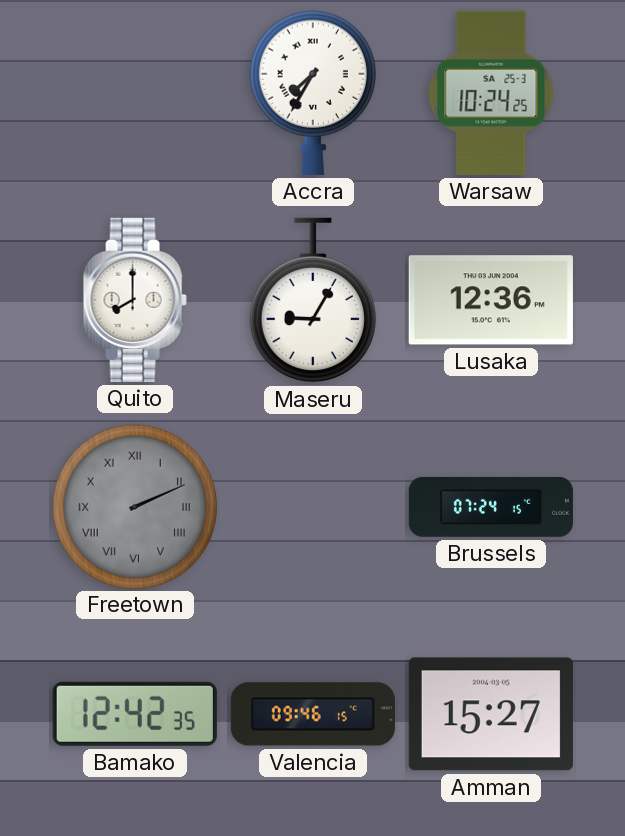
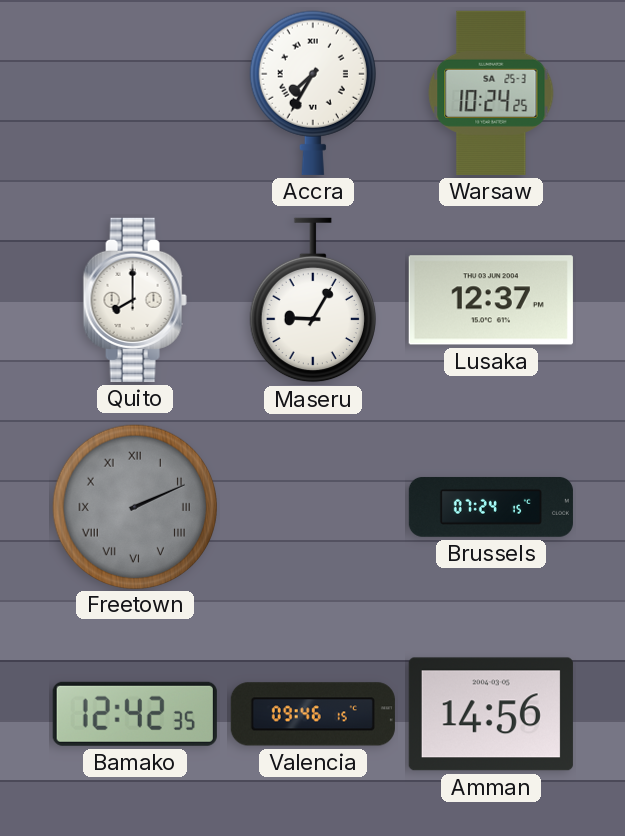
Lusaka: 12:36 -> 12:37 (491, 300)
Amman: 15:27 -> 14:56 (491, 714)
